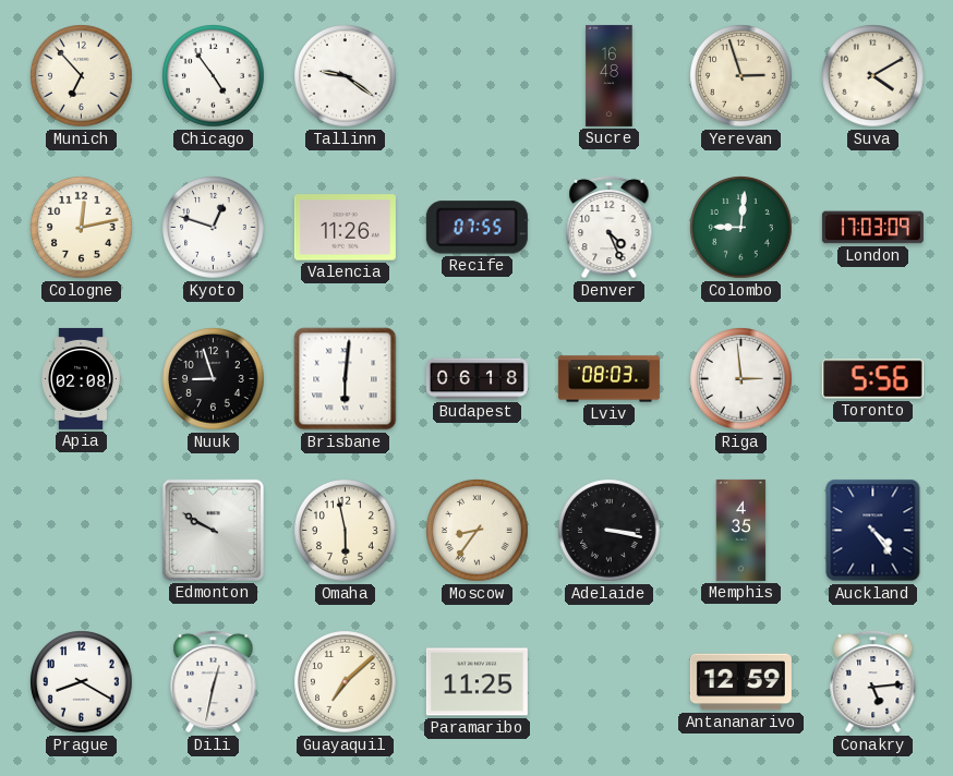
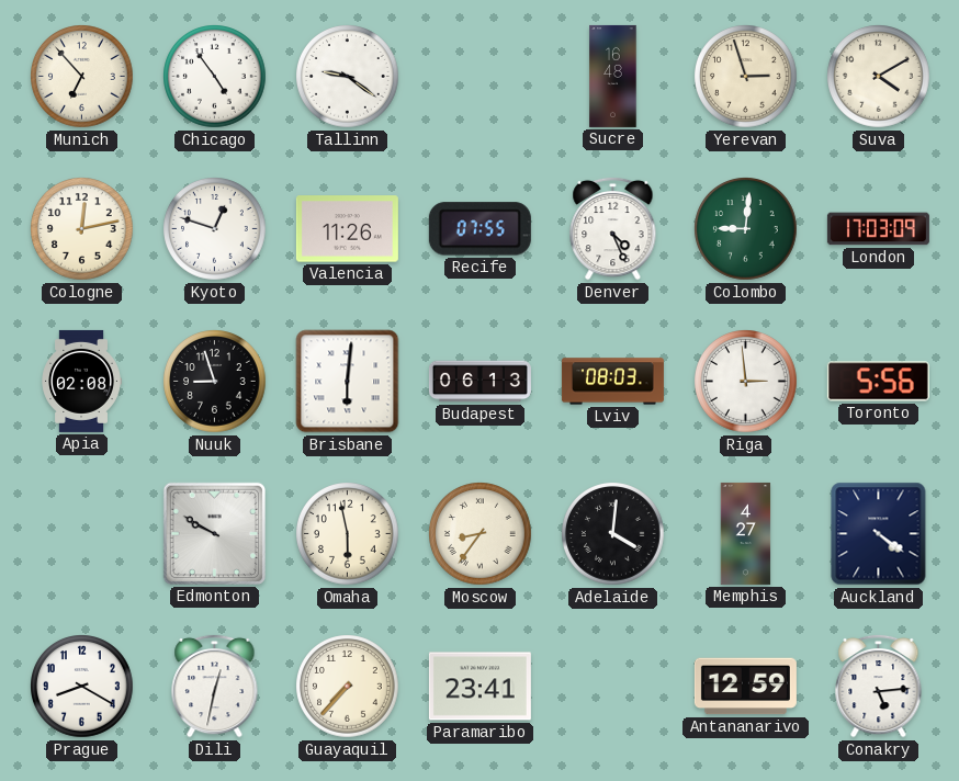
Budapest: 06:18 -> 06:13 (479, 382)
Adelaide: 3:17 -> 4:01 (613, 534)
Memphis: 4:35 -> 4:27 (746, 533)
Auckland: 4:24 -> 4:21 (879, 534)
Guayaquil: 7:08 -> 7:37 (348, 687)
Paramaribo: 11:25 -> 23:41 (479, 687)
